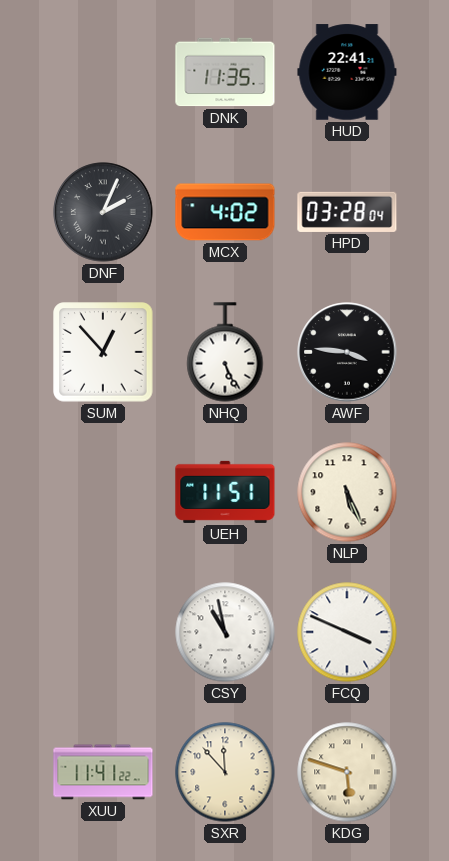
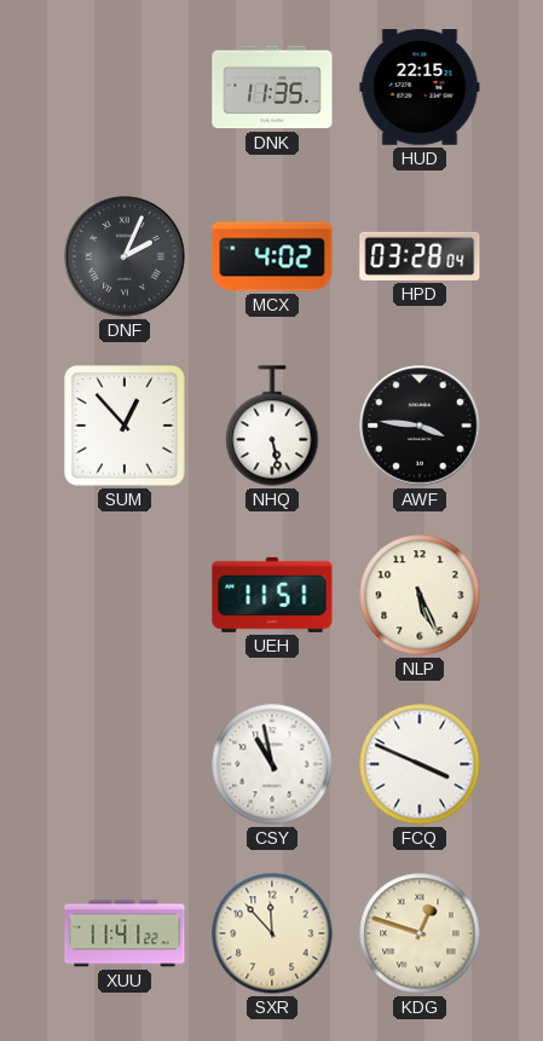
HUD: 22:41 -> 22:15 (420, 87)
NHQ: 5:26 -> 5:28 (272, 426)
KDG: 5:48 -> 12:48 (420, 933)
